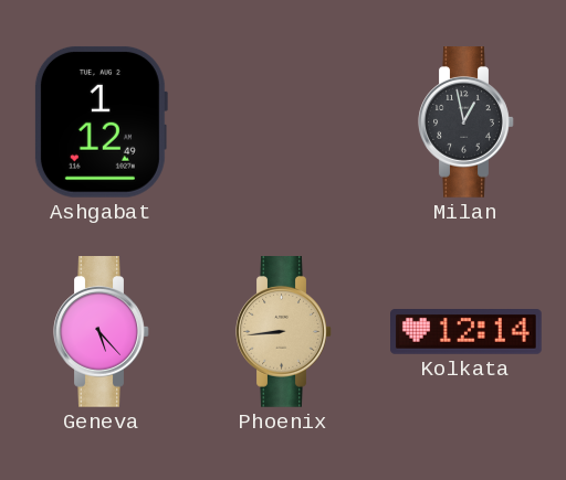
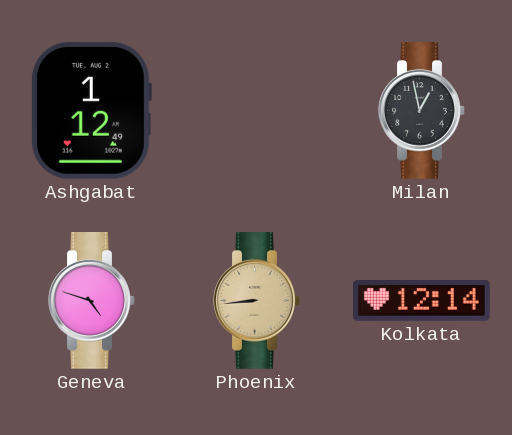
Geneva: 5:23 -> 4:48 (92, 301)
